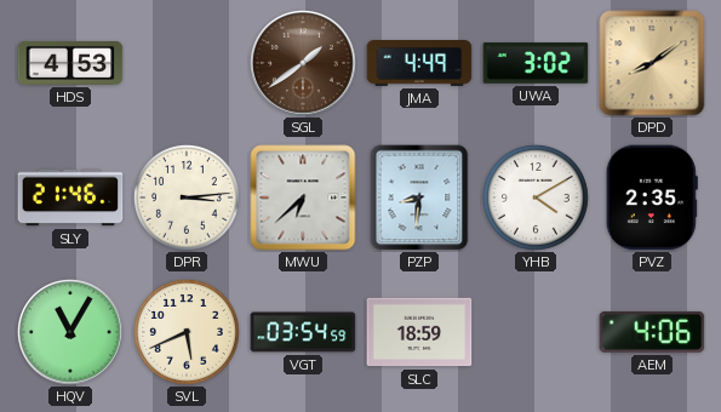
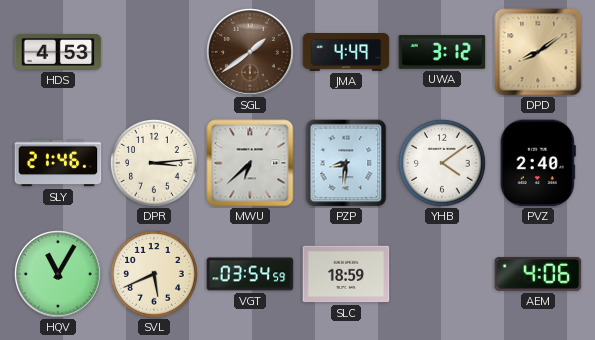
UWA: 3:02 -> 3:12 (442, 52)
YHB: 4:10 -> 4:09 (442, 163)
PVZ: 2:35 -> 2:40 (538, 163)
